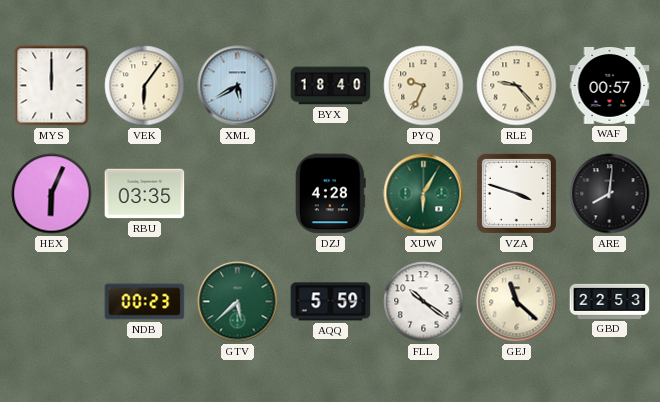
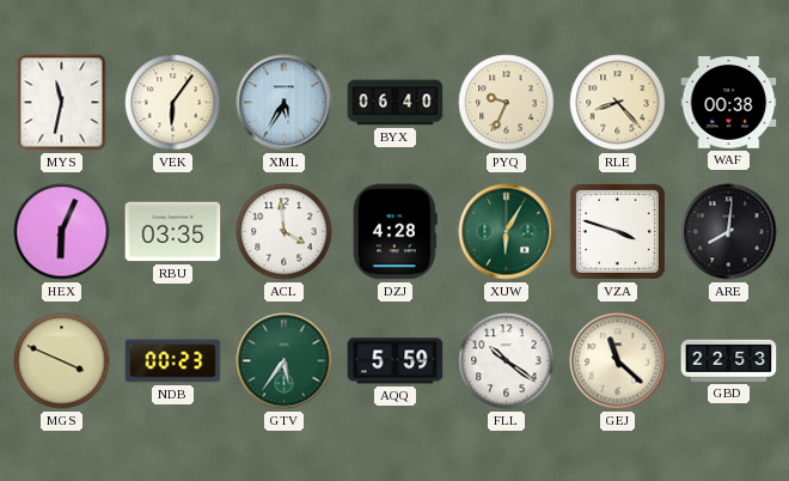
MYS: 12:00 -> 11:32 (62, 103)
XML: 5:40 -> 5:35 (285, 103)
BYX: 18:40 -> 06:40 (396, 103)
RLE: 9:23 -> 8:23 (618, 103)
WAF: 00:57 -> 00:38 (729, 103)
ACL: none -> 3:59 (285, 232)
MGS: none -> 3:49 (62, 361)
GTV: 5:38 -> 5:36 (285, 361)
